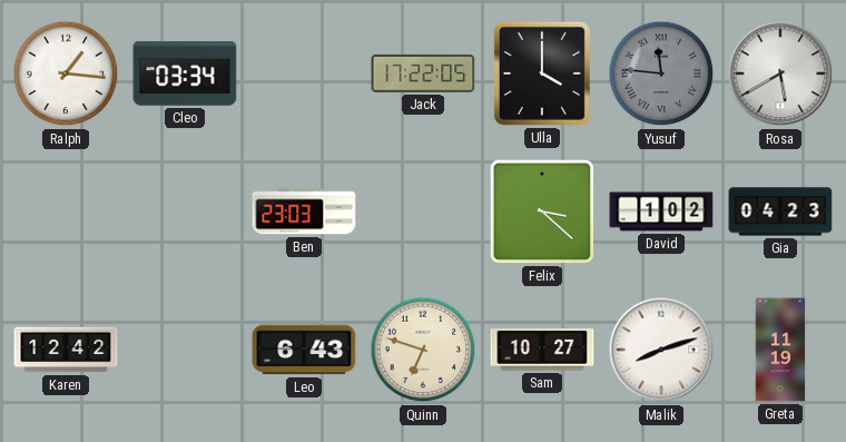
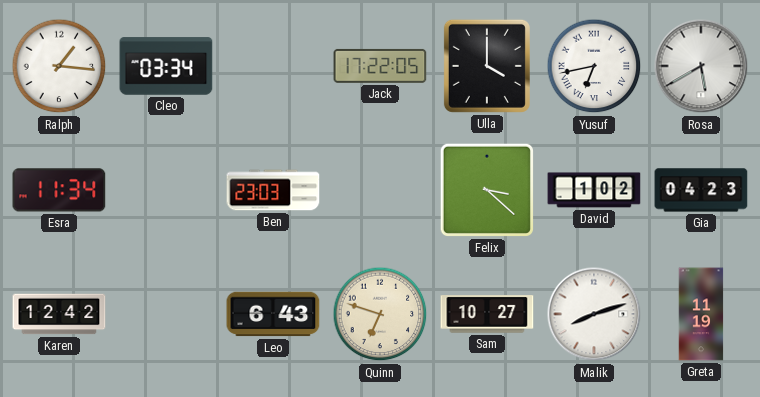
Yusuf: 11:46 -> 6:43 (594, 66)
Yusuf dial: grey -> white (594, 66)
Esra: none -> 11:34 (59, 190)
